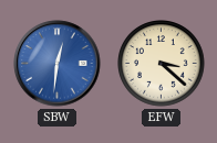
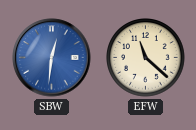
EFW: 3:22 -> 11:22 (146, 58)
